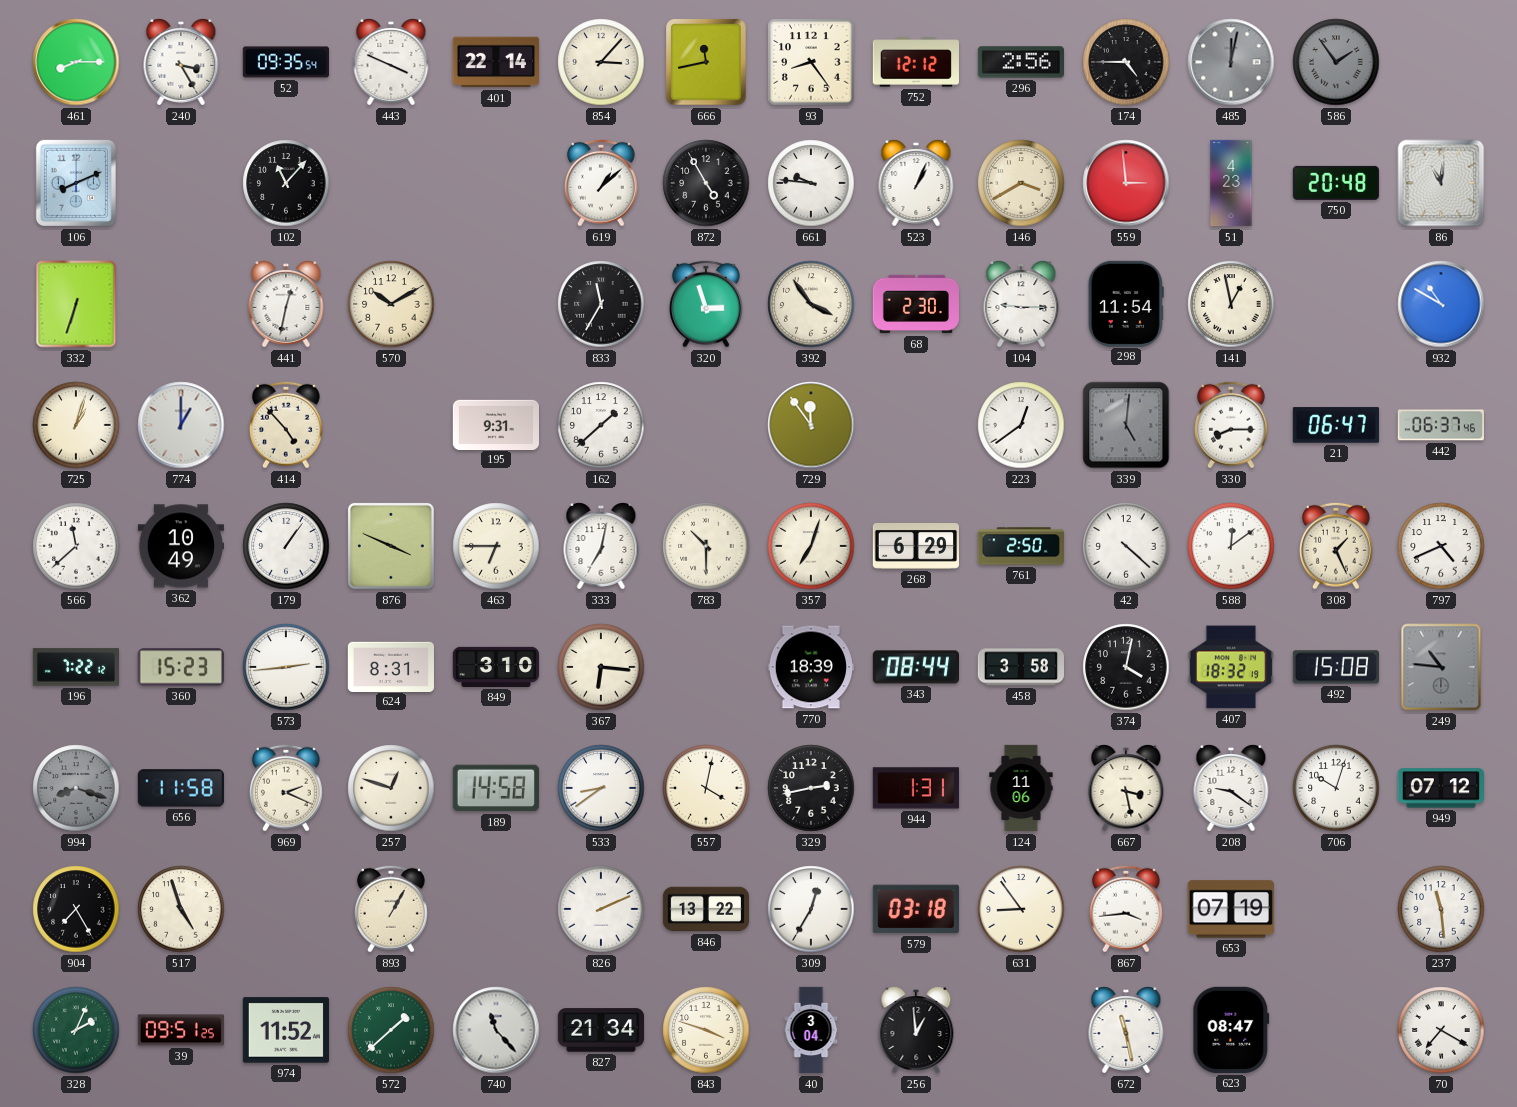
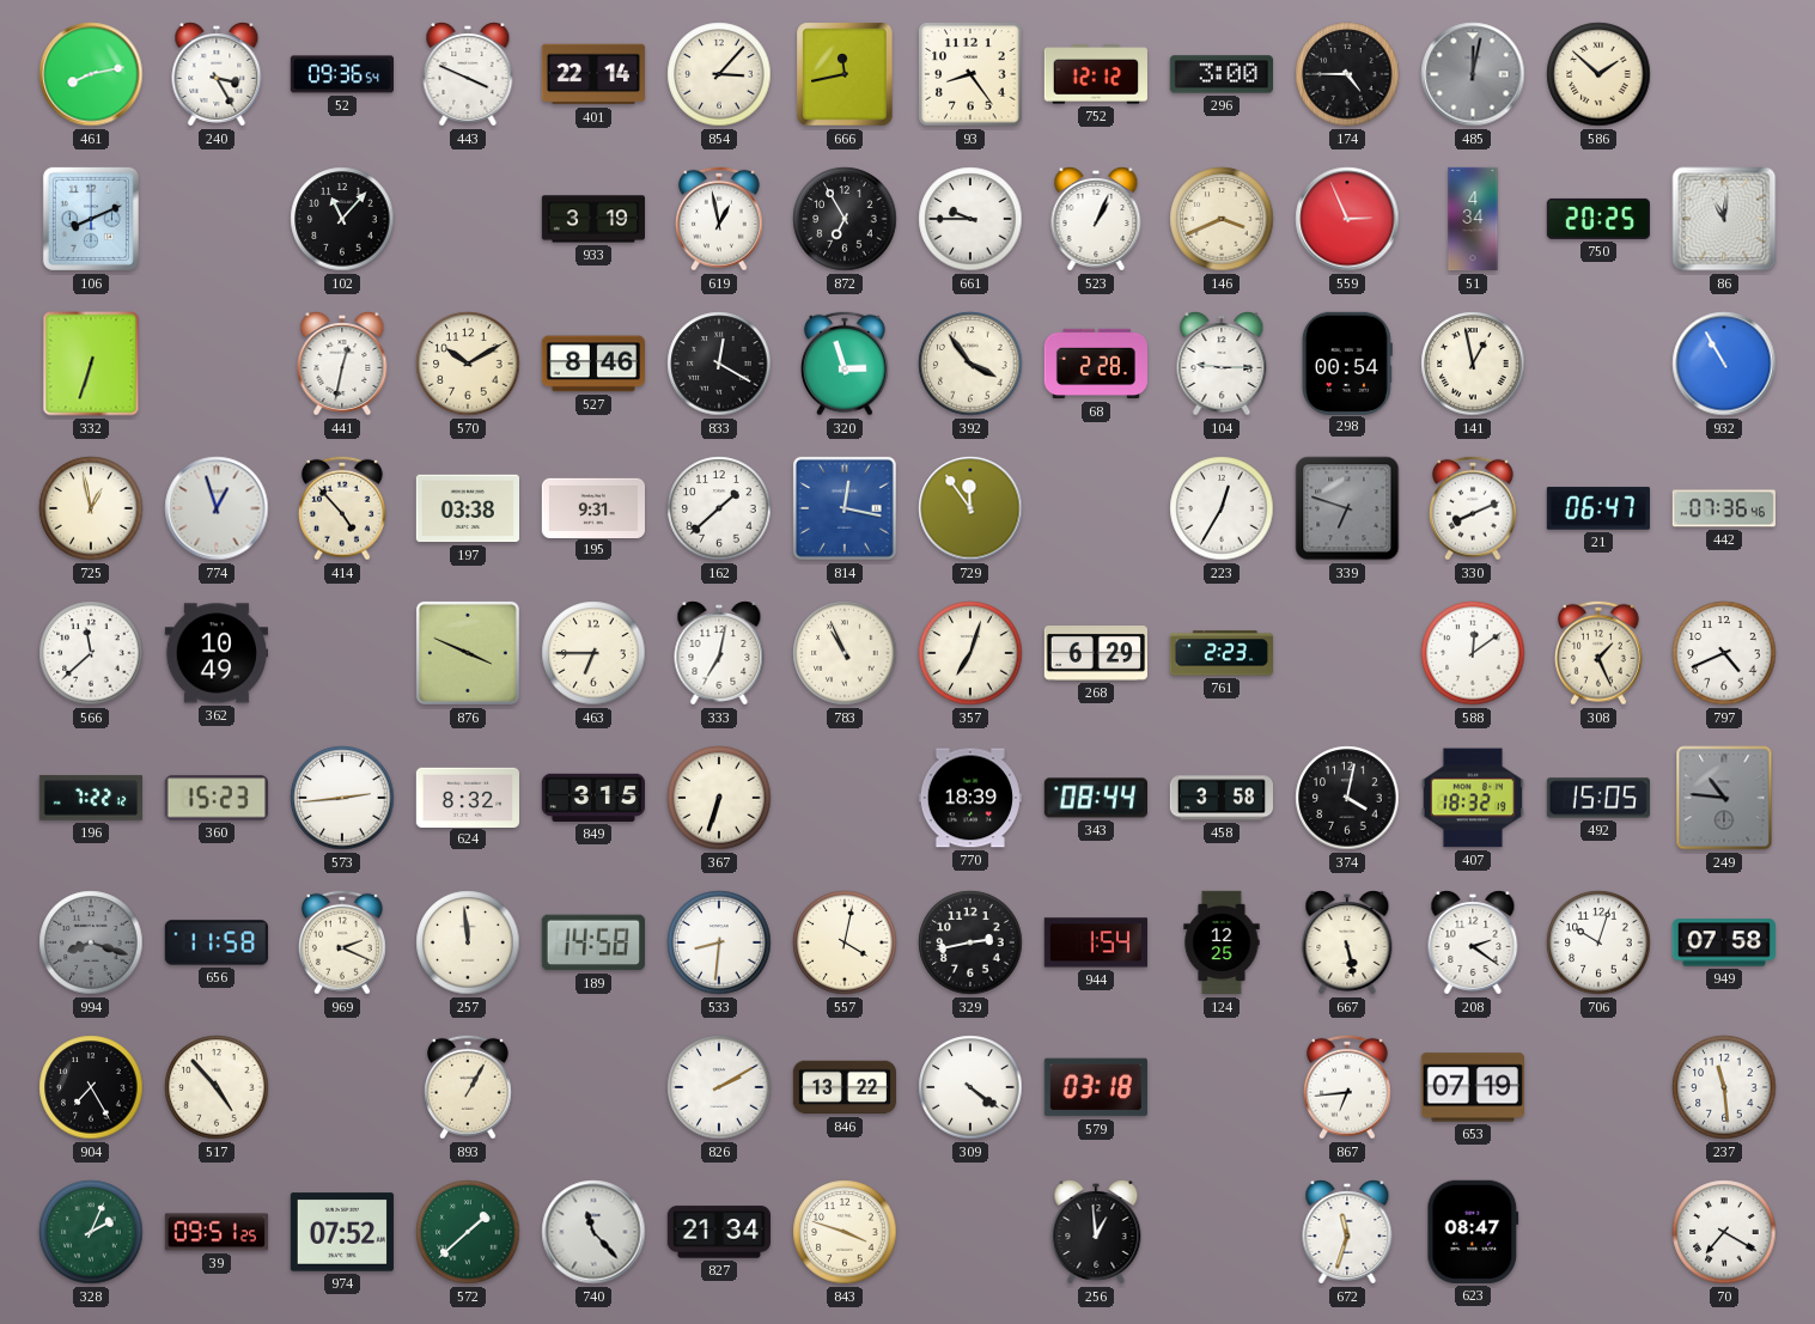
461: 8:15 -> 8:13 (91, 74)
52: 09:35 -> 09:36 (341, 74)
296: 2:56 -> 3:00 (1220, 74)
586: 1:54 -> 1:52 (1598, 74)
586 dial: grey -> cream (1598, 74)
933: none -> 3:19 (592, 219)
619: 1:08 -> 12:58 (719, 219)
872: 4:55 -> 6:55 (845, 219)
661: 9:46 -> 9:45 (970, 219)
146: 3:40 -> 3:41 (1222, 219)
559: 2:59 -> 2:56 (1347, 219)
51: 4:23 -> 4:34 (1473, 219)
750: 20:48 -> 20:25 (1598, 219)
527: none -> 8:46 (592, 364)
833: 11:35 -> 12:20 (719, 364)
68: 2:30 -> 2:28 (1095, 364)
298: 11:54 -> 00:54 (1347, 362)
932: 10:50 -> 10:55 (1724, 364)
725: 1:03 -> 12:58 (91, 508)
774: 1:00 -> 12:57 (217, 508)
197: none -> 03:38 (467, 508)
814: none -> 12:17 (845, 508)
223: 12:39 -> 12:35 (1222, 508)
339: 5:01 -> 6:48 (1347, 508)
330: 8:15 -> 8:11 (1473, 508)
442: 06:37 -> 07:36 (1724, 508)
179: 1:06 -> none (286, 546)
783: 10:30 -> 10:56 (845, 653)
761: 2:50 -> 2:23 (1220, 653)
42: 4:22 -> none (1126, 546)
624: 8:31 -> 8:32 (467, 797)
849: 3:10 -> 3:15 (592, 798)
367: 6:16 -> 6:33 (719, 798)
492: 15:08 -> 15:05 (1598, 798)
257: 12:48 -> 11:59 (468, 942)
533: 8:39 -> 8:31 (719, 942)
944: 1:31 -> 1:54 (1096, 942)
124: 11:06 -> 12:25 (1222, 942)
667: 3:28 -> 5:28 (1347, 942)
208: 9:21 -> 2:21 (1473, 942)
949: 07:12 -> 07:58 (1723, 942)
517: 4:57 -> 4:53 (217, 1087)
826: 2:11 -> 2:10 (719, 1087)
309: 12:35 -> 4:21 (970, 1087)
631: 8:54 -> none (1021, 909)
867: 3:44 -> 6:44 (1347, 1087)
974: 11:52 -> 07:52 (342, 1232)
40: 3:04 -> none (811, 1030)
672: 11:28 -> 11:33 (1347, 1232)
